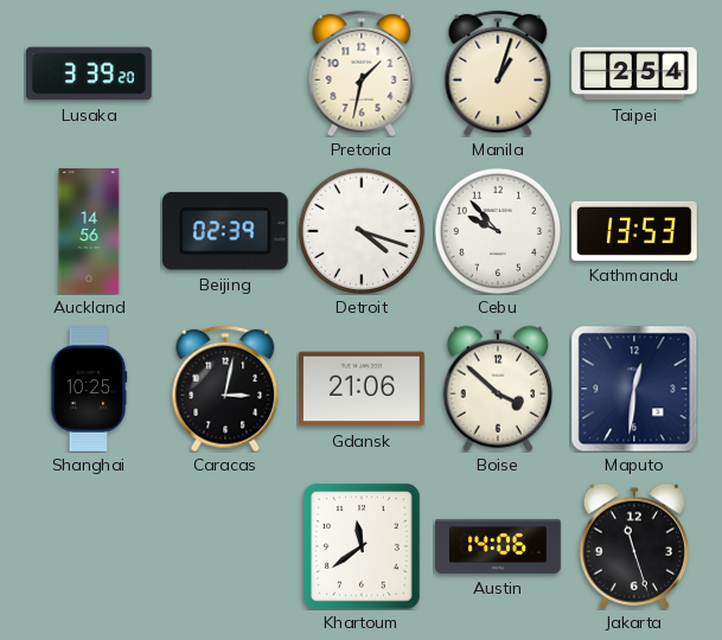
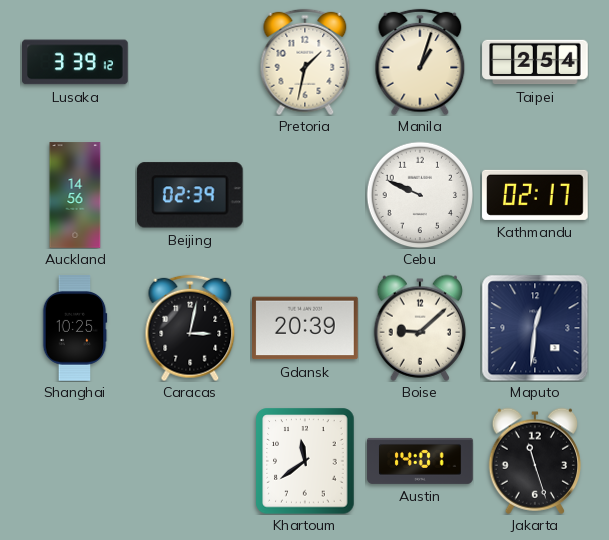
Lusaka: 3:39:20 -> 3:39:12 (76, 62)
Detroit: 4:18 -> none (362, 231)
Cebu: 9:53 -> 9:49 (420, 195)
Kathmandu: 13:53 -> 02:17 (535, 195)
Gdansk: 21:06 -> 20:39 (306, 328)
Boise: 3:52 -> 9:08 (420, 328)
Austin: 14:06 -> 14:01 (420, 461)
